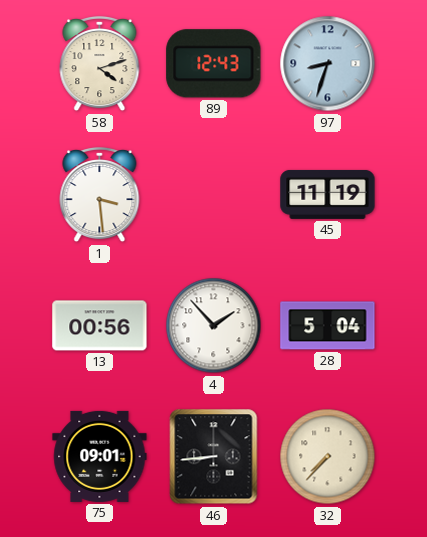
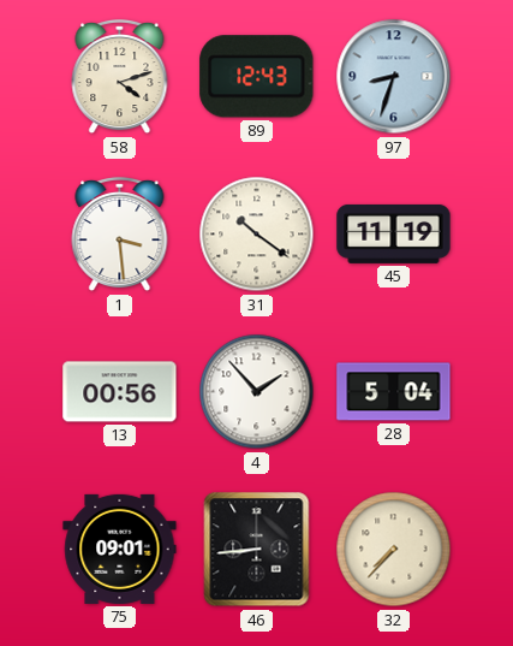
31: none -> 10:21 (257, 235)
